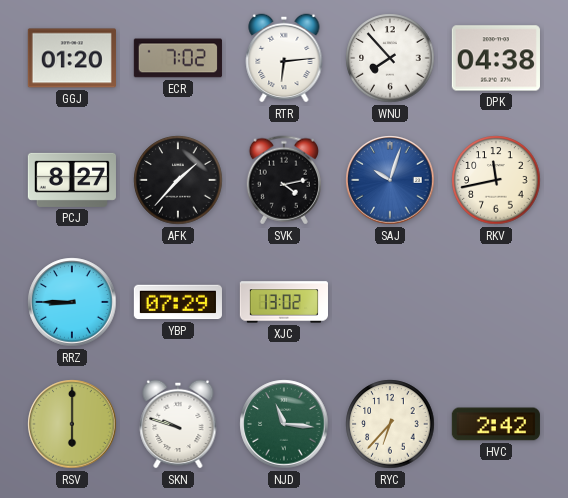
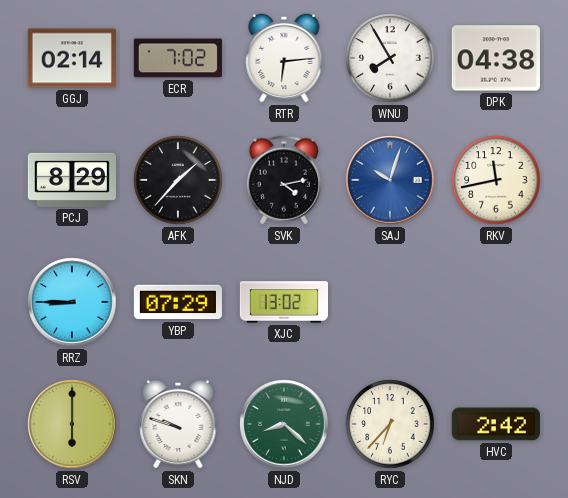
GGJ: 01:20 -> 02:14 (72, 58)
WNU: 7:53 -> 7:55 (390, 58)
PCJ: 8:27 -> 8:29 (72, 180)
NJD: 11:16 -> 8:22 (284, 424)
